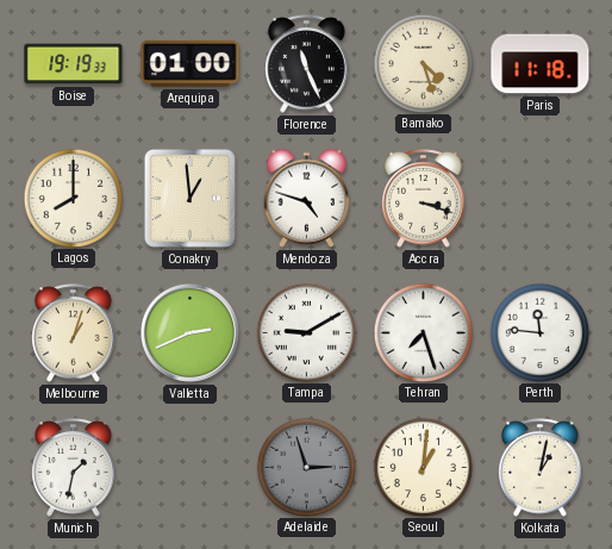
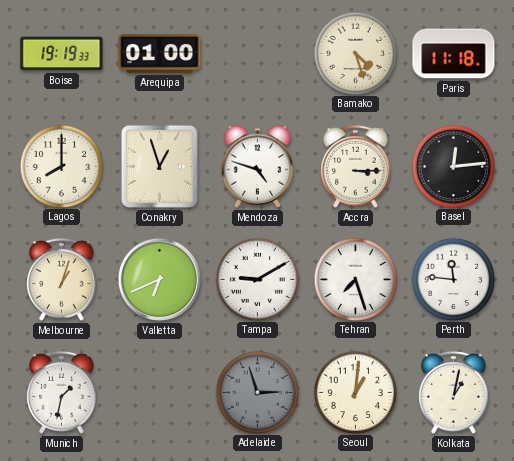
Florence: 11:26 -> none (307, 64)
Conakry: 12:59 -> 12:57 (159, 166)
Accra: 3:18 -> 3:15 (356, 167)
Basel: none -> 12:14 (453, 166)
Valletta: 2:41 -> 6:41 (159, 279)
